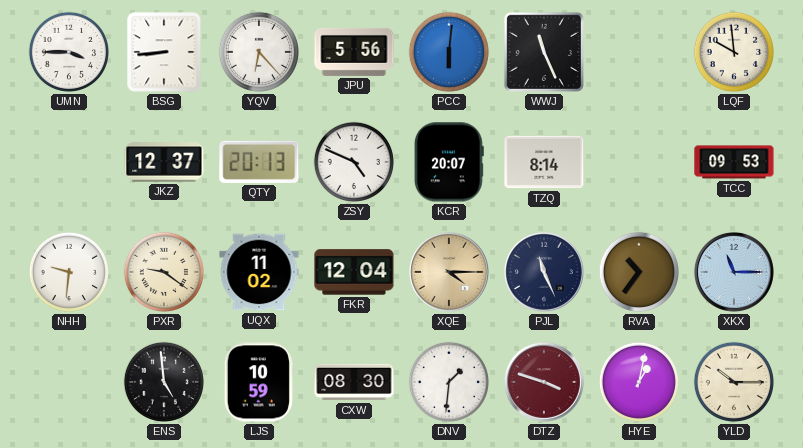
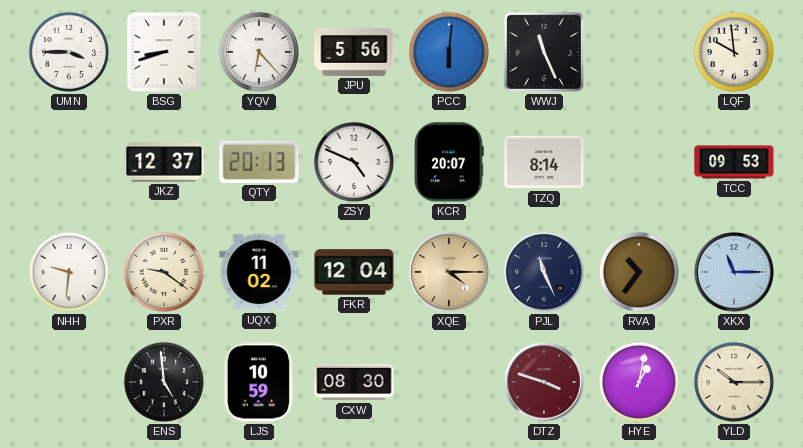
BSG: 8:44 -> 8:42 (164, 52)
DNV: 1:31 -> none (449, 382)
